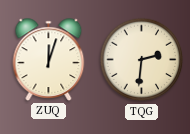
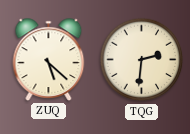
ZUQ: 12:03 -> 5:22 (49, 60)
